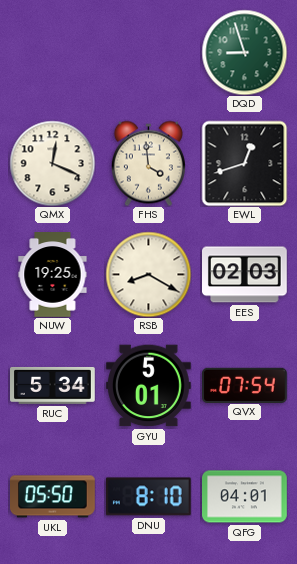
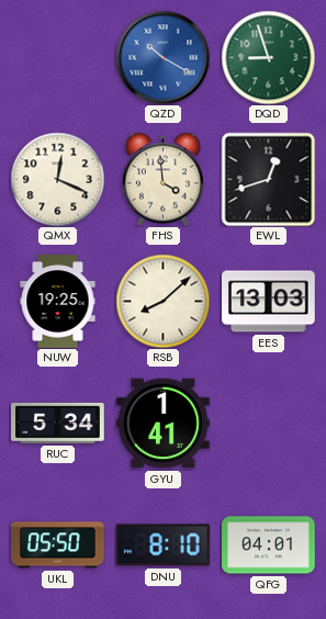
QZD: none -> 10:20 (162, 57)
RSB: 8:20 -> 8:08 (162, 301)
EES: 02:03 -> 13:03 (269, 302)
GYU: 5:01 -> 1:41 (164, 424)
QVX: 07:54 -> none (245, 385)
